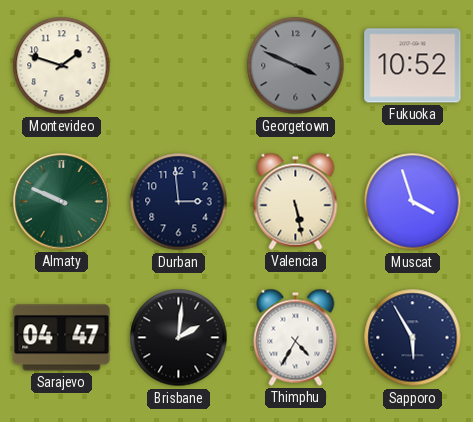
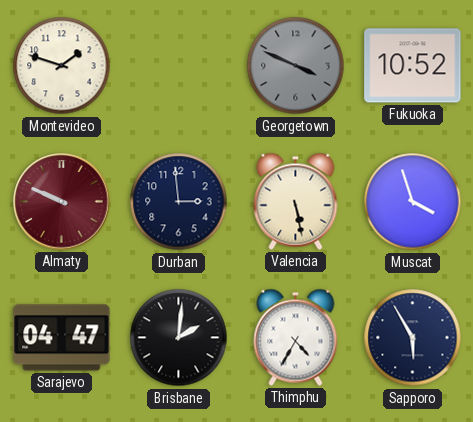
Almaty dial: green -> burgundy (62, 202)
